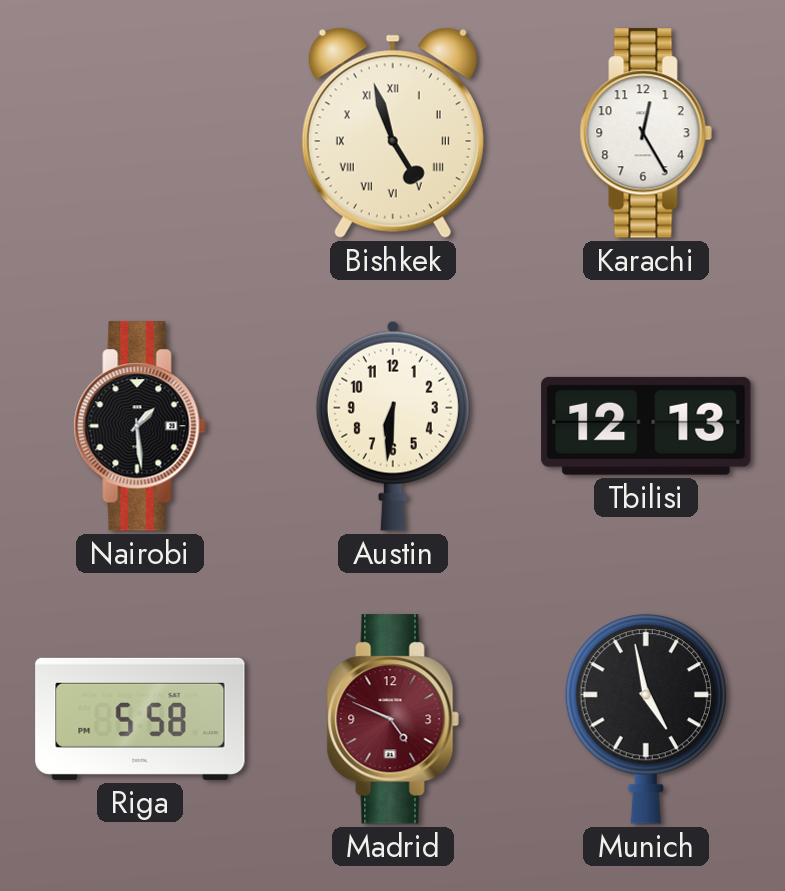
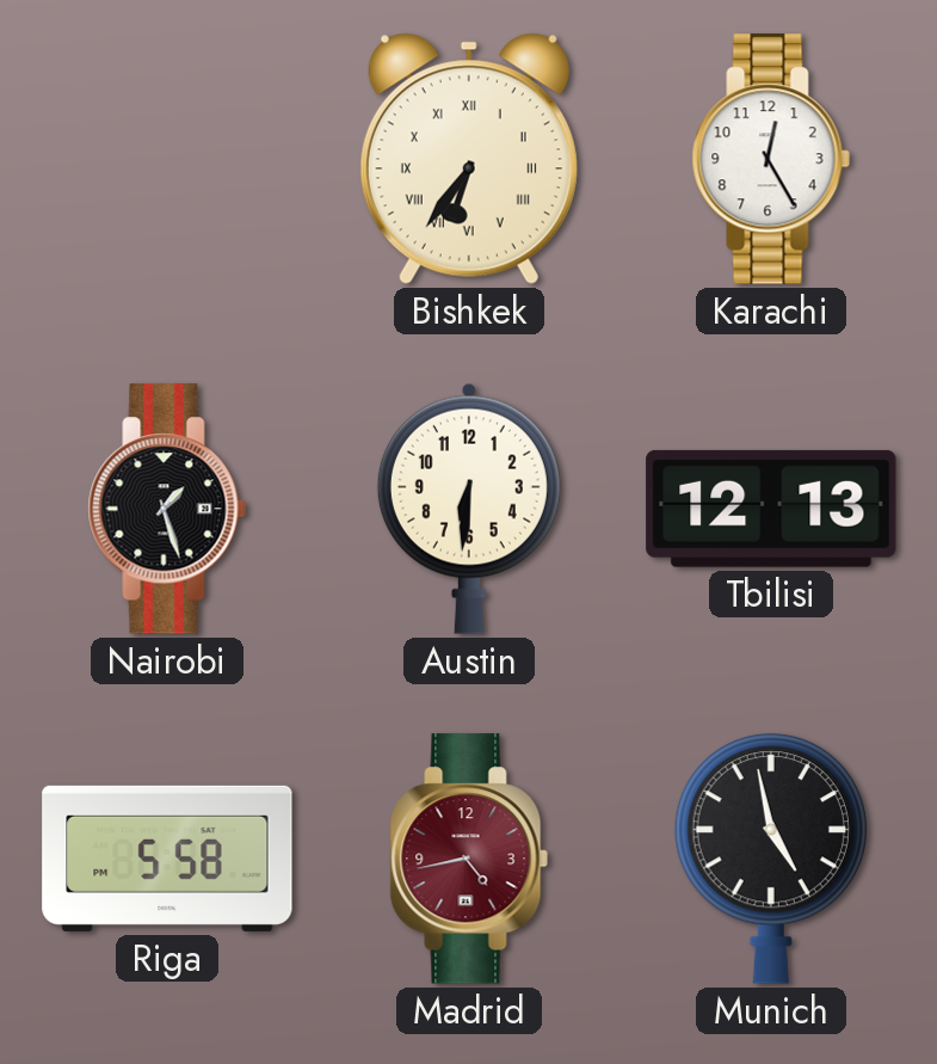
Bishkek: 4:57 -> 6:36 (469, 159)
Nairobi: 1:29 -> 1:27 (167, 509)
Madrid: 4:49 -> 4:43 (469, 859)
